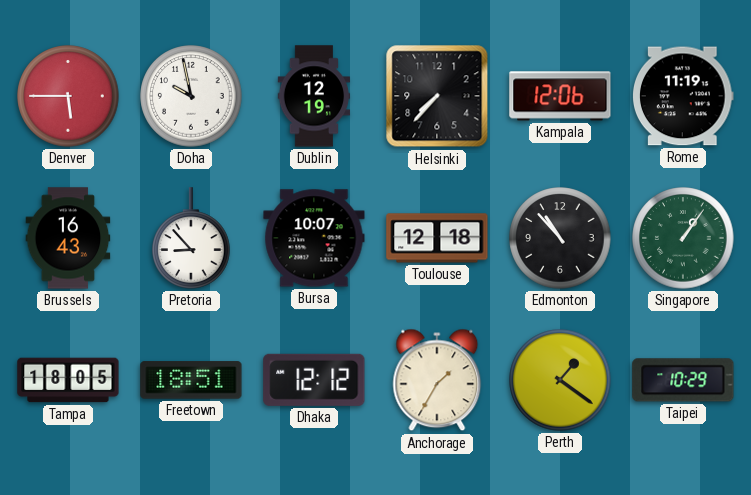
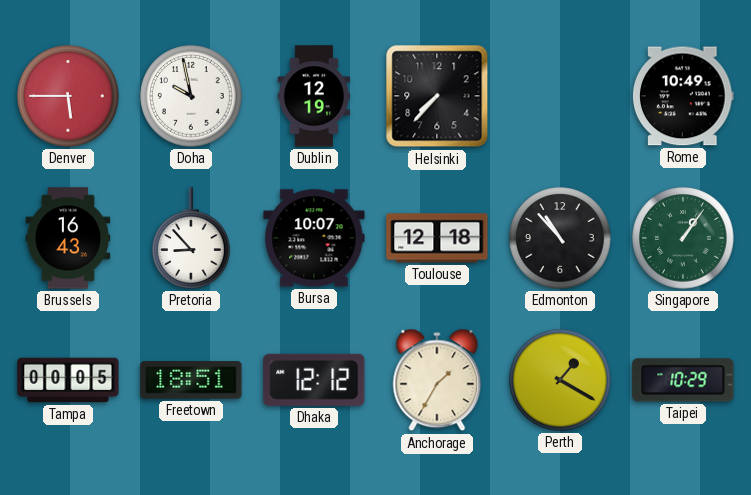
Kampala: 12:06 -> none (560, 96)
Rome: 11:19 -> 10:49 (684, 96)
Tampa: 18:05 -> 00:05 (68, 380)
Perth: 1:21 -> 1:20 (560, 380)
